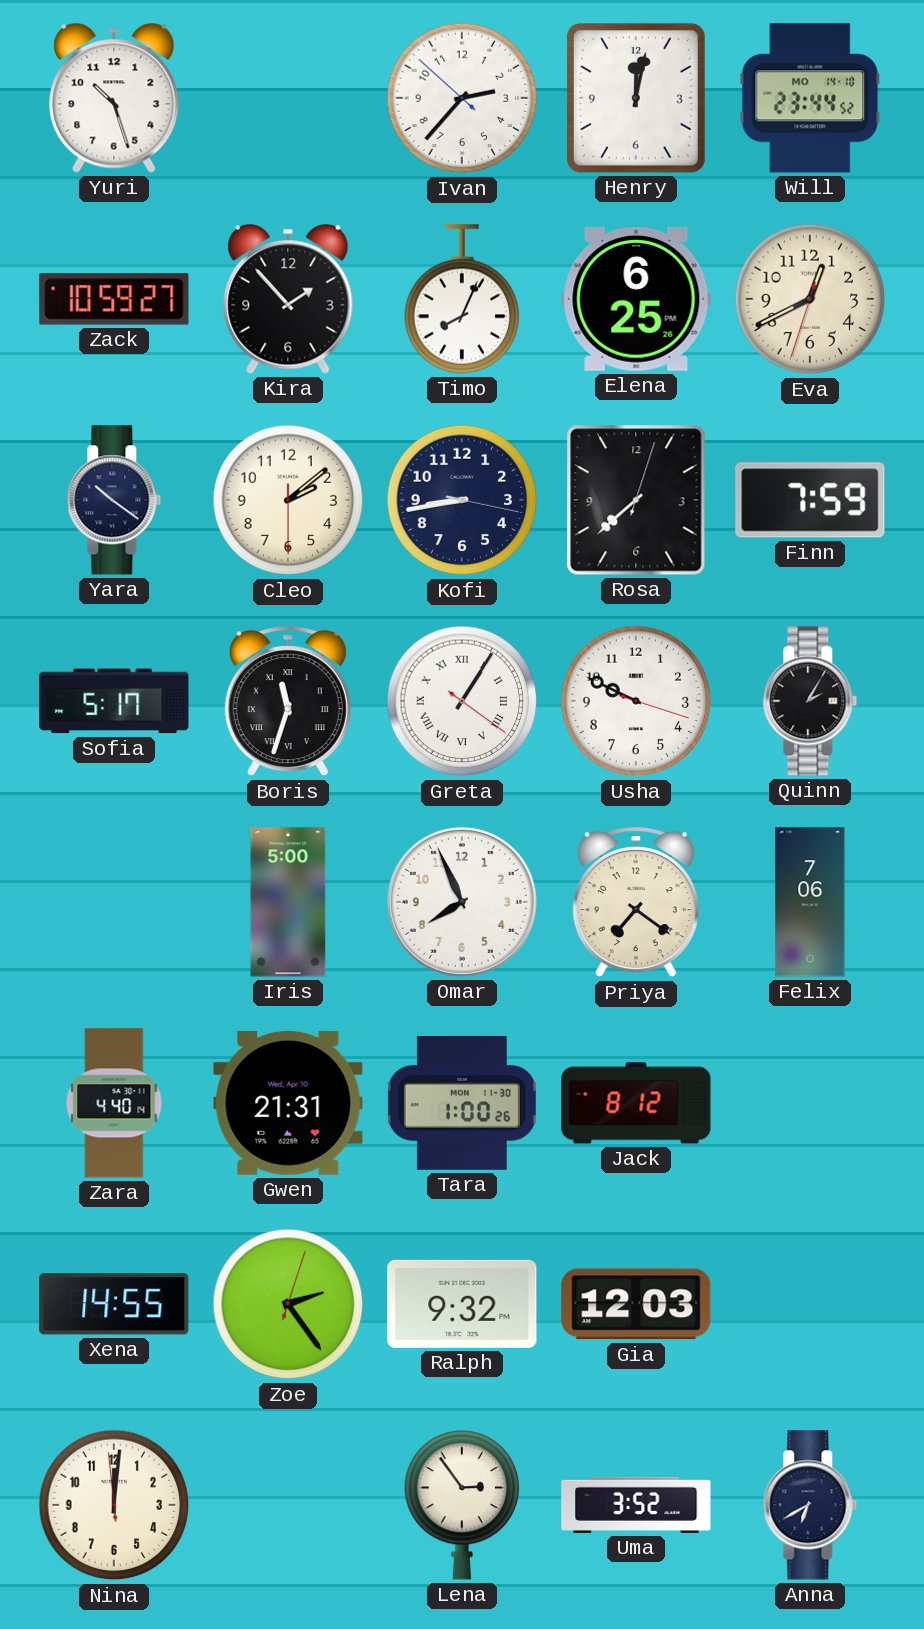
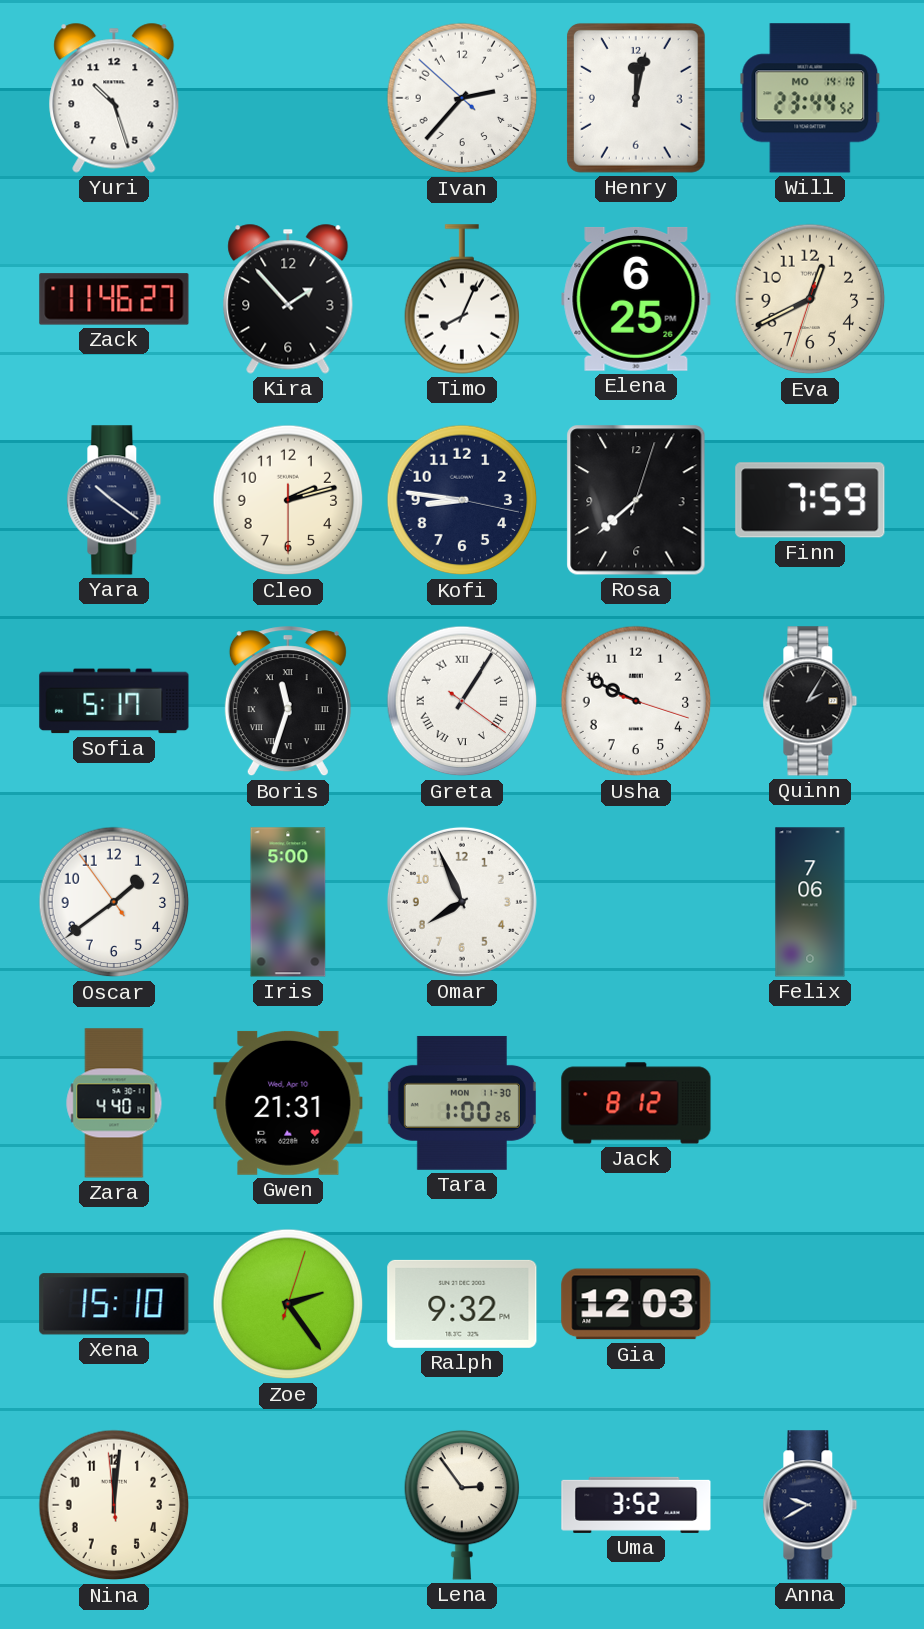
Zack: 10:59 -> 11:46 (114, 299)
Cleo: 2:08 -> 2:12 (288, 500)
Kofi: 8:43 -> 8:46 (462, 500)
Oscar: none -> 1:38 (114, 902)
Priya: 7:21 -> none (636, 903)
Xena: 14:55 -> 15:10 (114, 1304)
Anna: 6:40 -> 9:40 (810, 1505)
